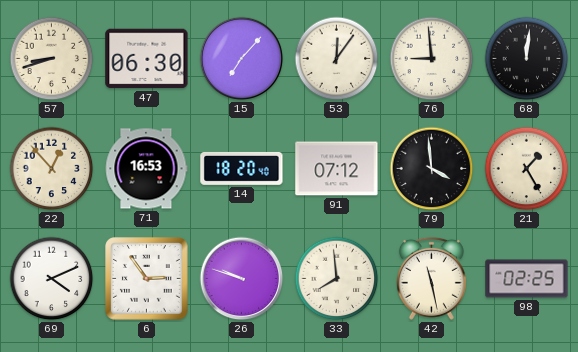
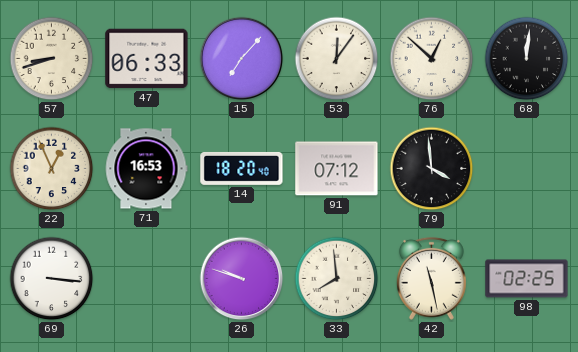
47: 06:30 -> 06:33 (147, 59)
76: 8:59 -> 12:52 (432, 59)
22: 12:53 -> 12:56 (52, 169)
21: 1:25 -> none (527, 169)
69: 4:11 -> 3:16 (52, 279)
6: 2:54 -> none (147, 279)
